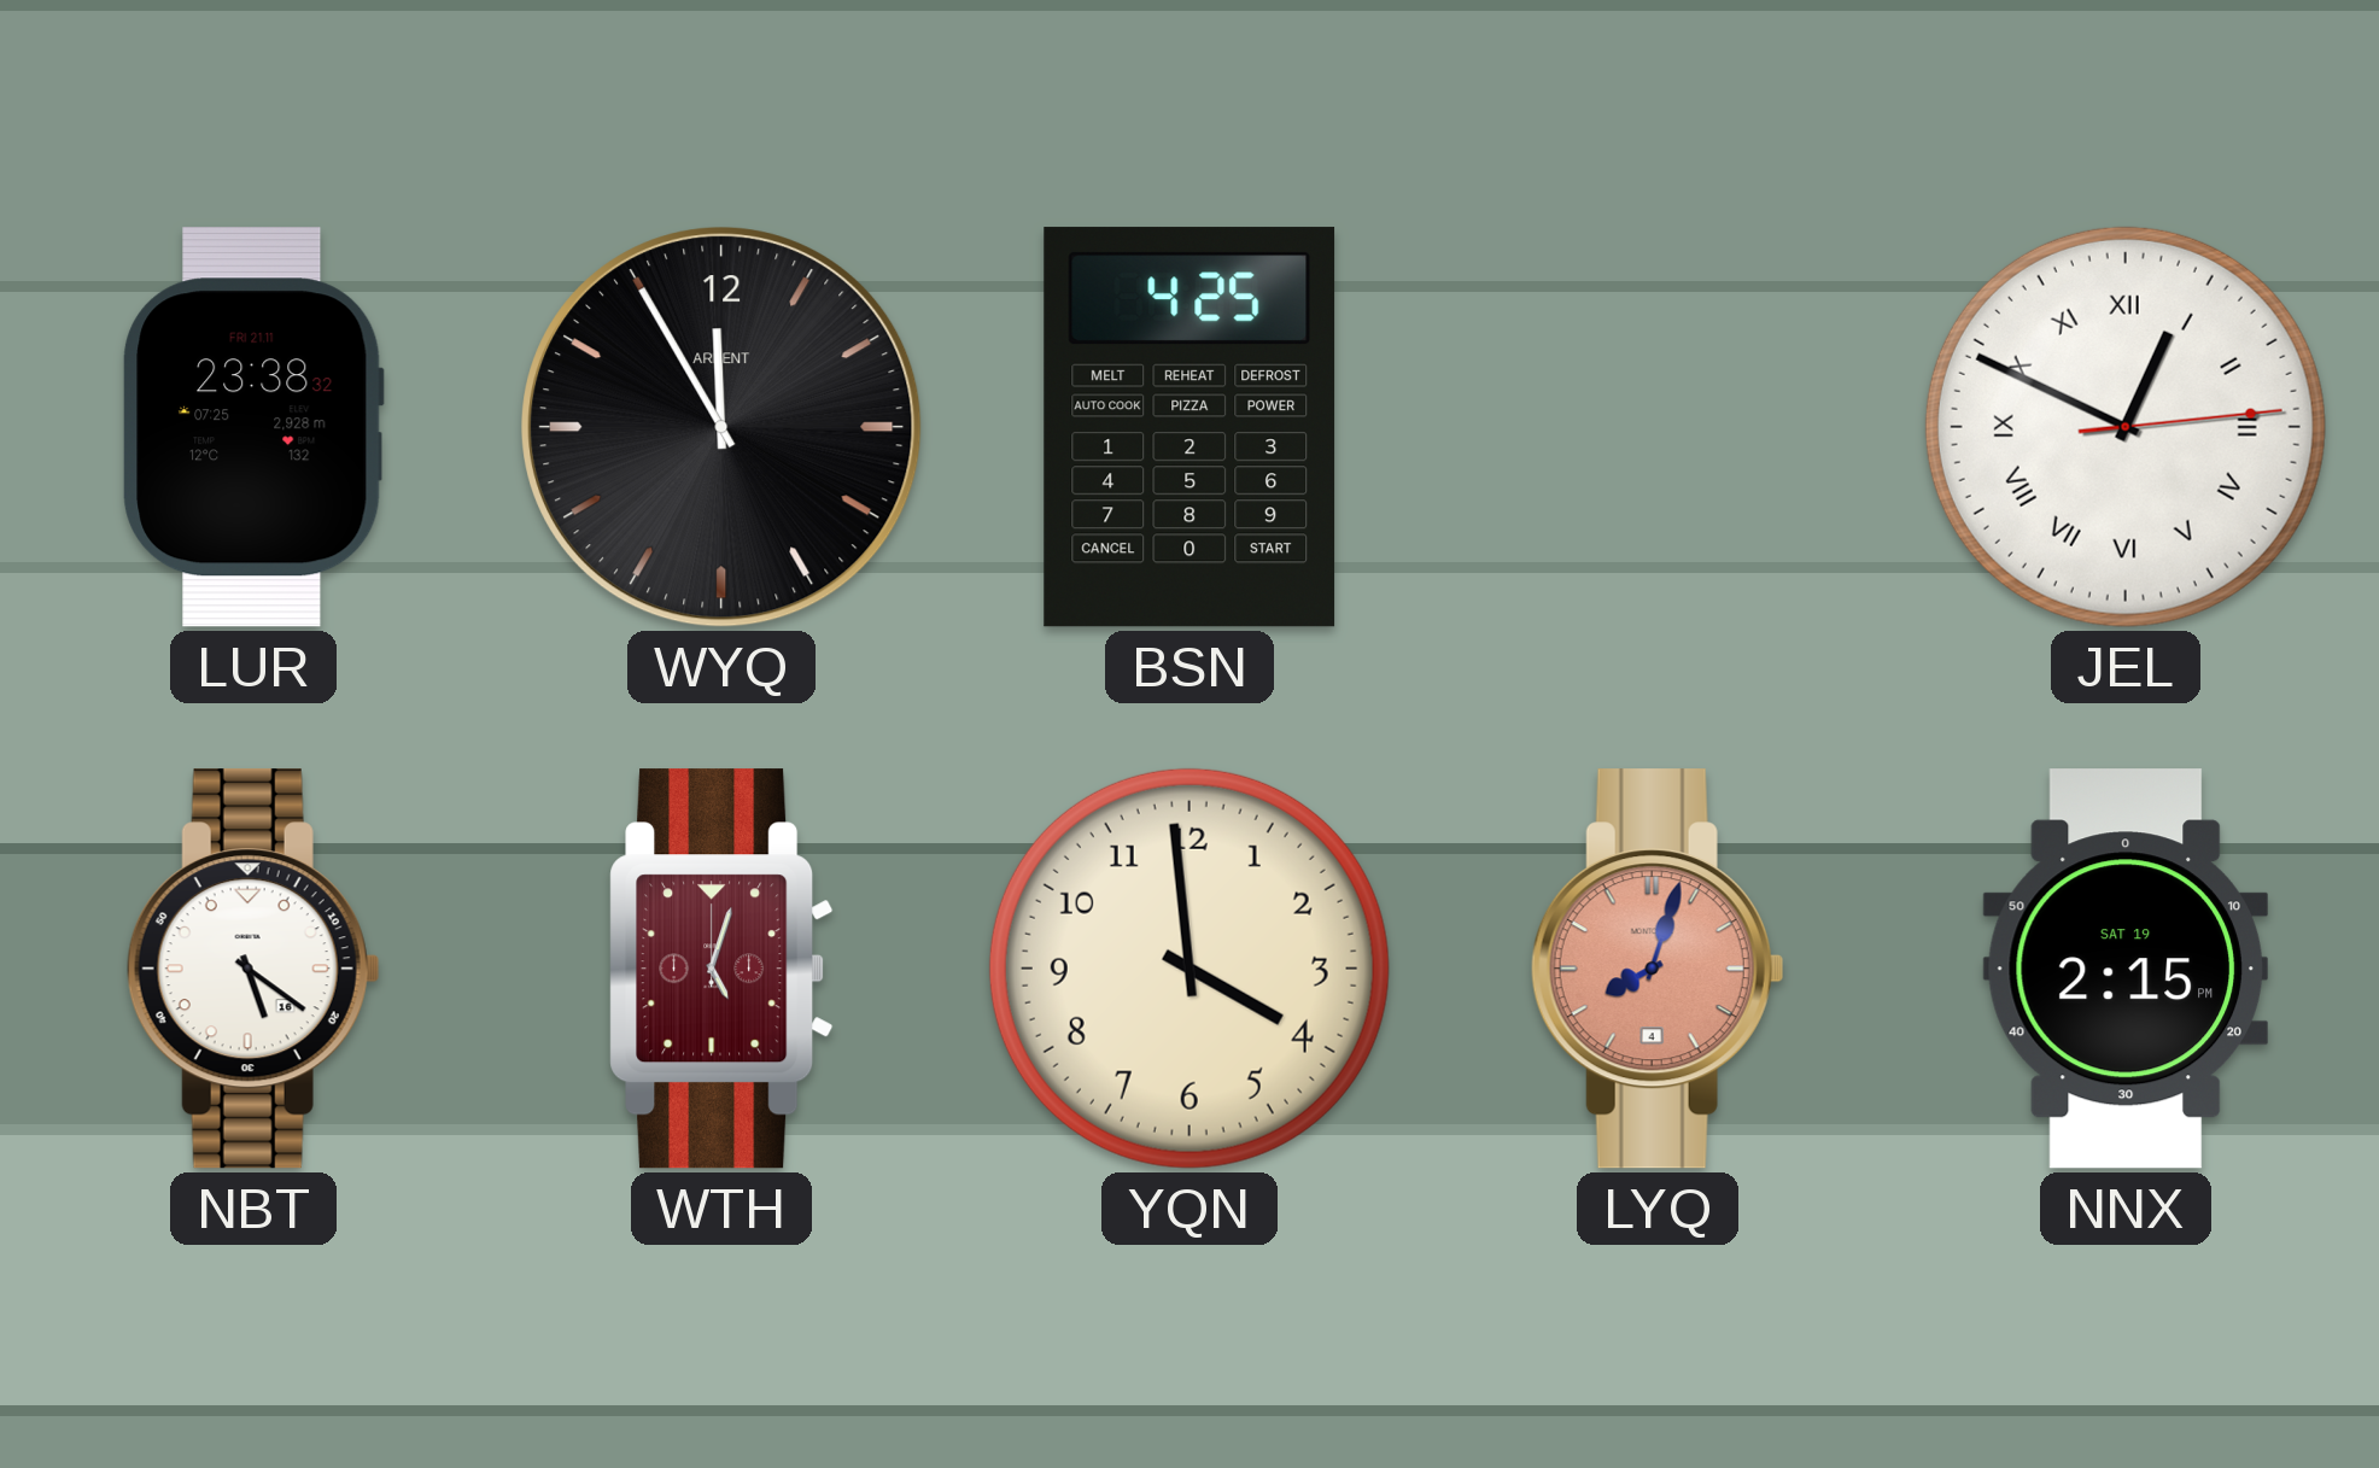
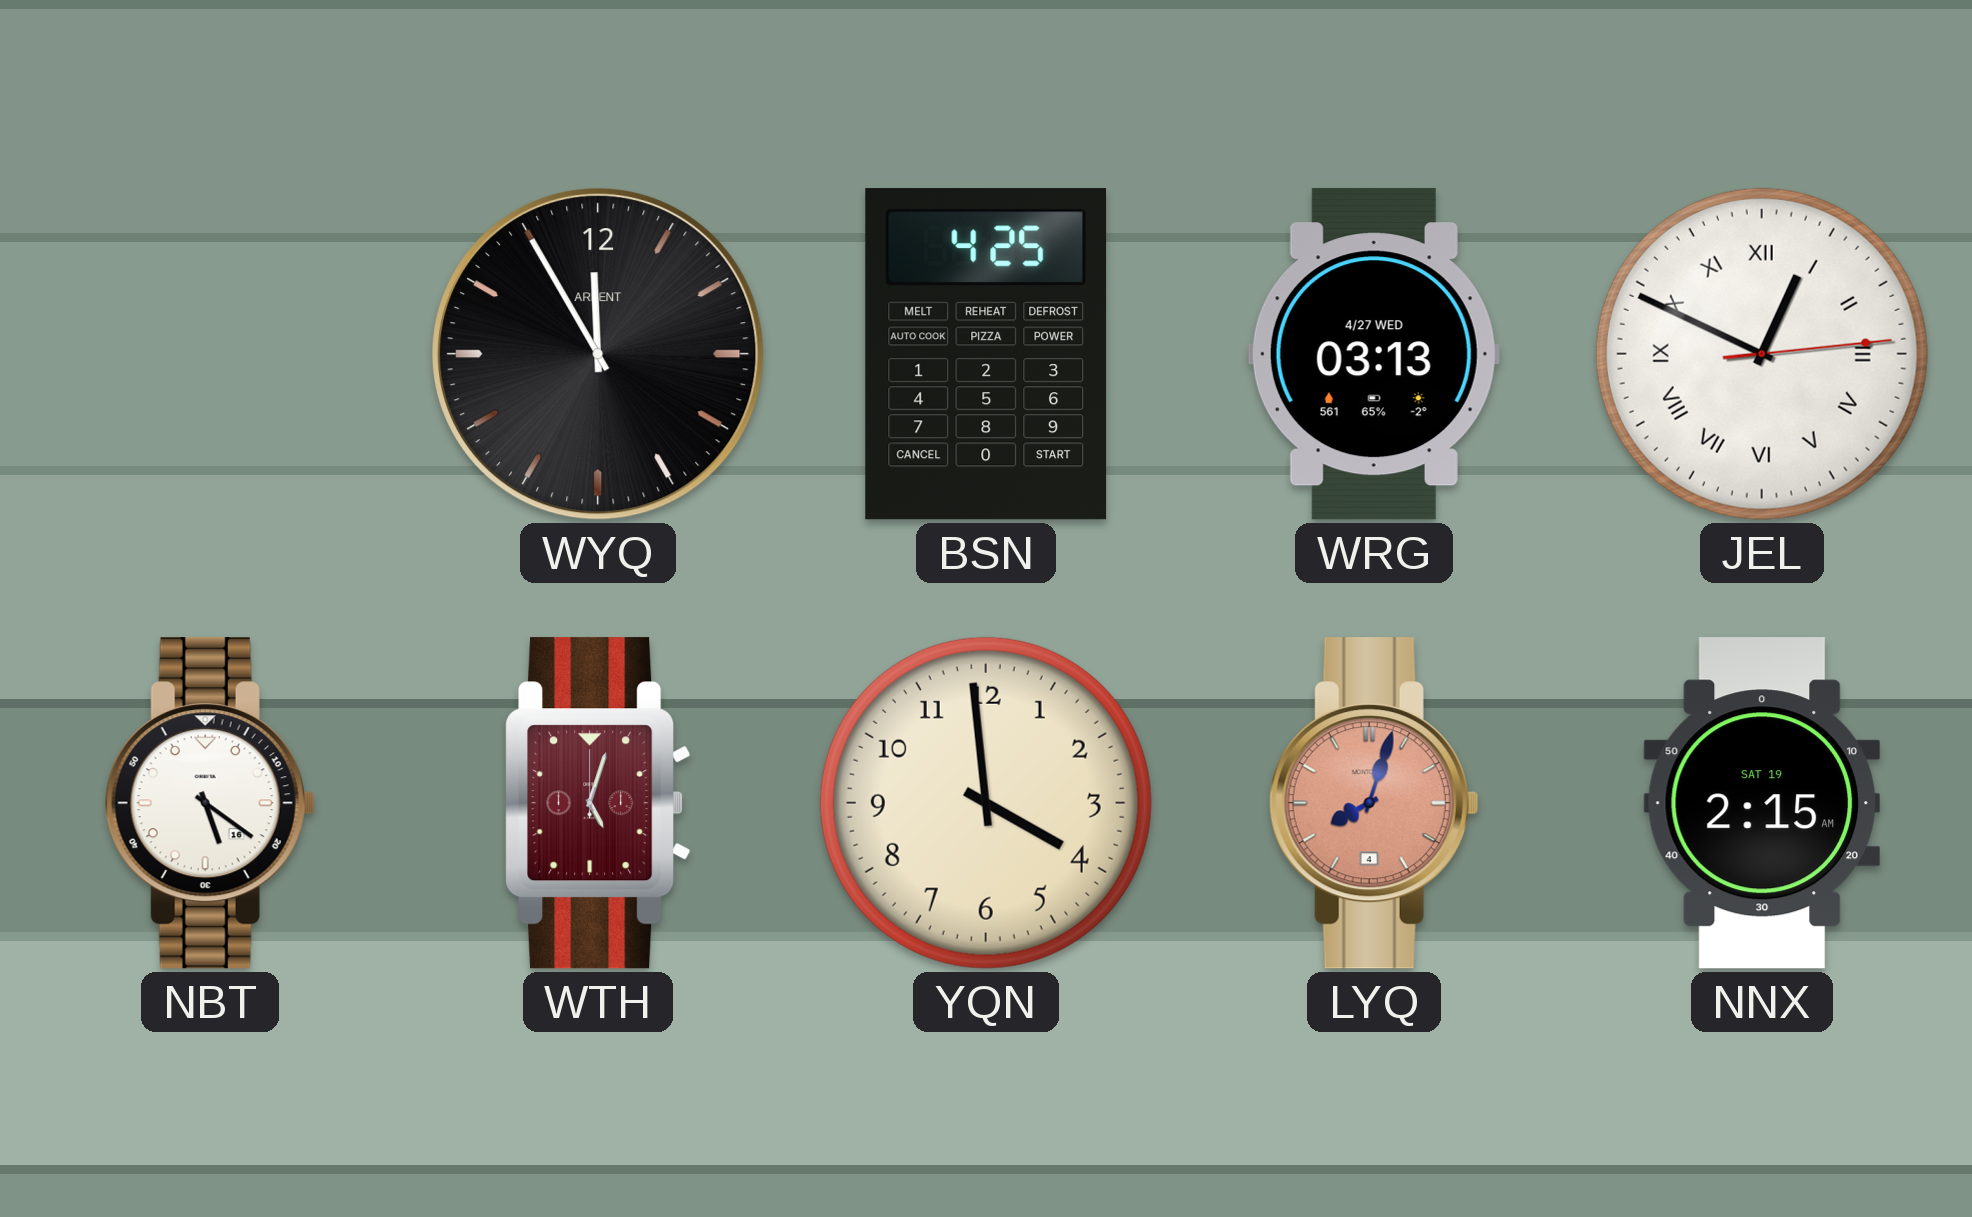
LUR: 23:38 -> none (253, 427)
WRG: none -> 03:13 (1374, 354)
NNX: 2:15 PM -> 2:15 AM (1762, 803)
